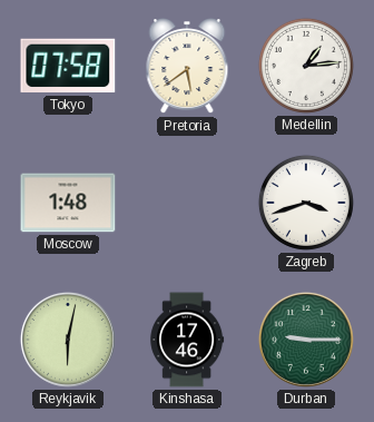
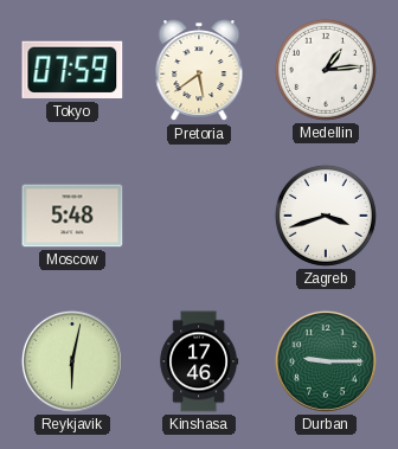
Tokyo: 07:58 -> 07:59 (72, 70)
Moscow: 1:48 -> 5:48 (72, 216)
